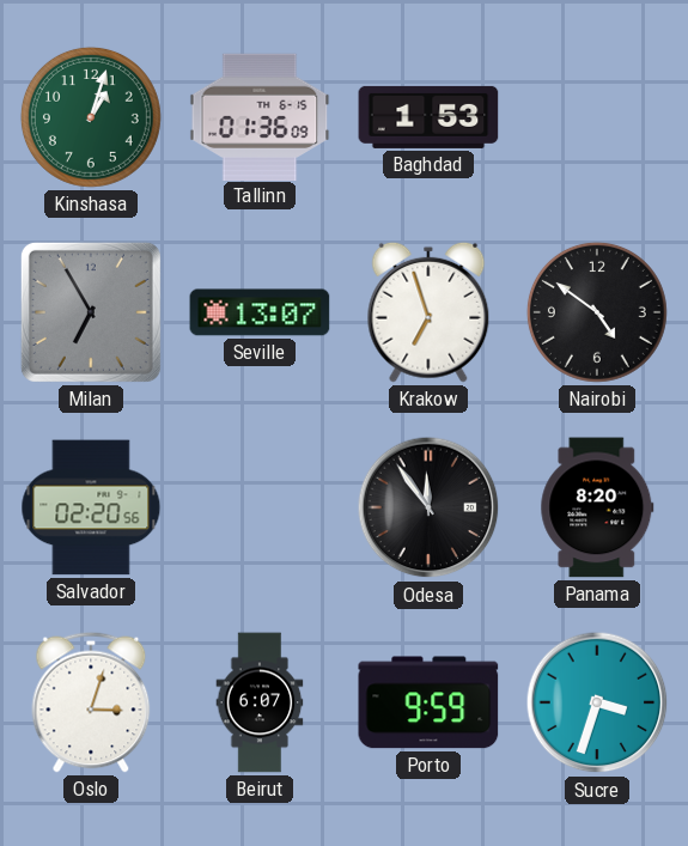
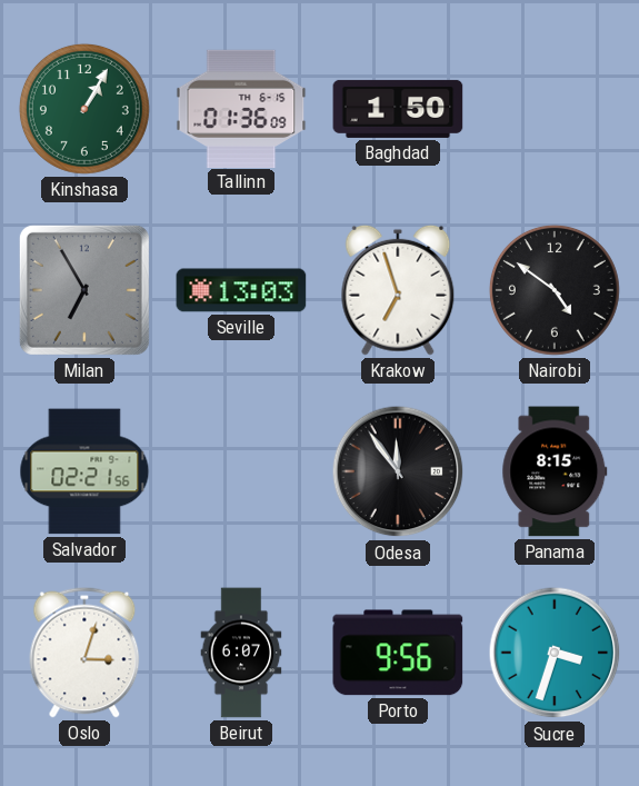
Kinshasa: 1:03 -> 1:05 (84, 109)
Baghdad: 1:53 -> 1:50 (398, 109)
Seville: 13:07 -> 13:03 (241, 290)
Salvador: 02:20 -> 02:21 (84, 471)
Panama: 8:20 -> 8:15 (555, 471)
Porto: 9:59 -> 9:56 (398, 653)
